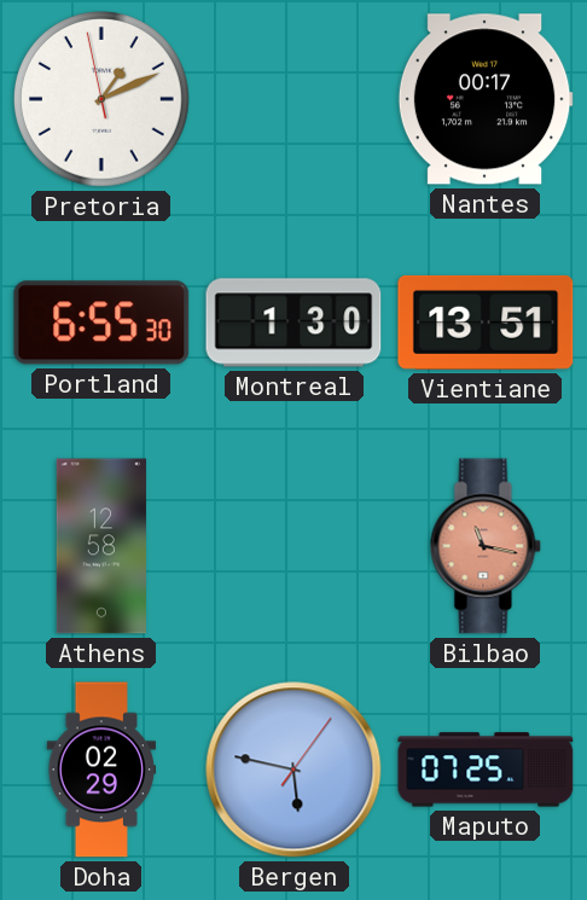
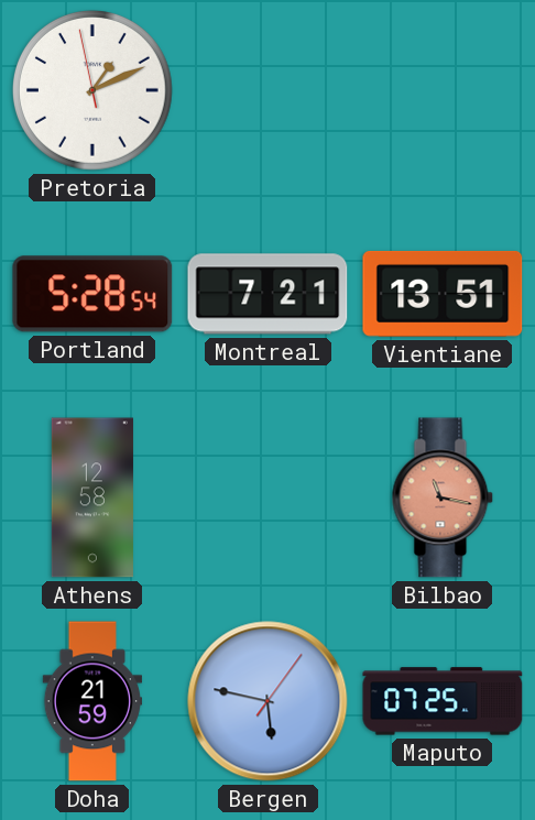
Nantes: 00:17 -> none (486, 99)
Portland: 6:55 -> 5:28 (92, 294)
Montreal: 1:30 -> 7:21 (267, 294)
Doha: 02:29 -> 21:59 (91, 701)
